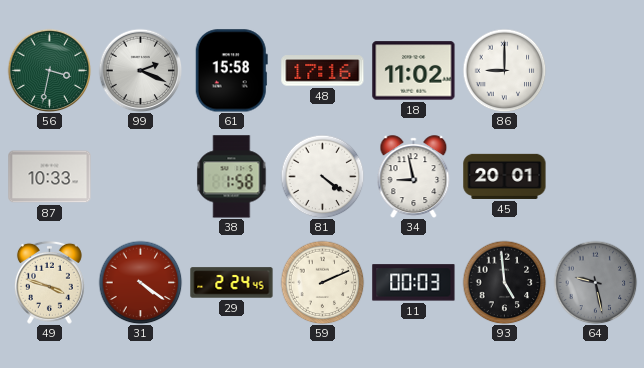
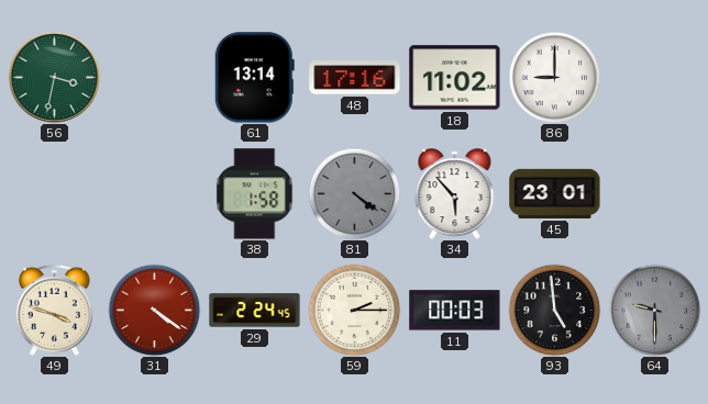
99: 2:19 -> none (140, 70)
61: 15:58 -> 13:14 (254, 78)
87: 10:33 -> none (50, 177)
81 dial: white -> grey (354, 193)
34: 8:58 -> 5:53 (455, 194)
45: 20:01 -> 23:01 (555, 193)
59: 2:11 -> 2:15 (354, 310)
64: 9:28 -> 9:30 (654, 310)
